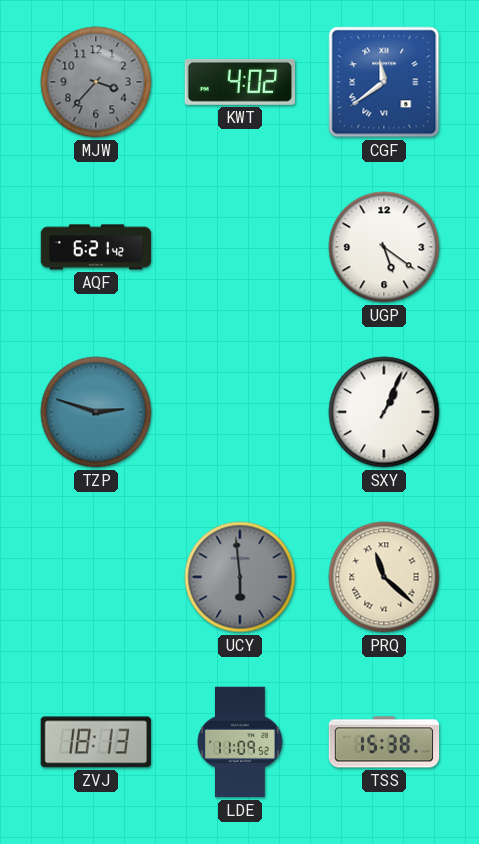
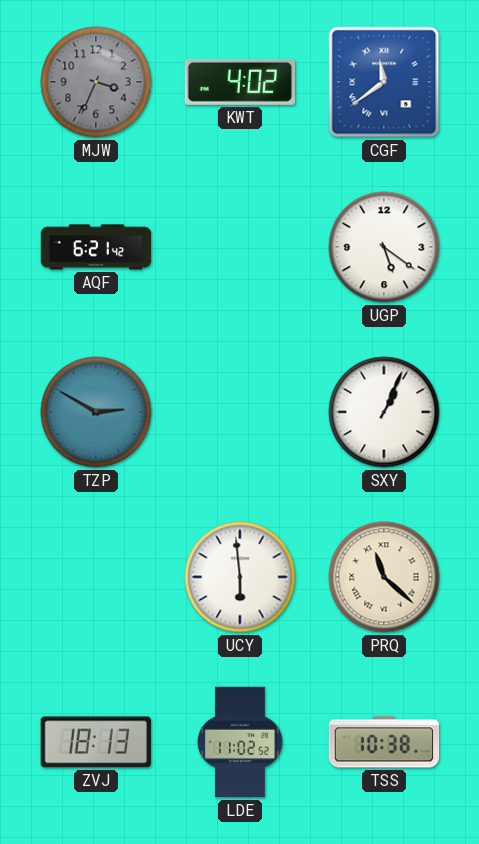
MJW: 3:37 -> 3:34 (96, 82)
TZP: 2:48 -> 2:50 (96, 412)
UCY dial: grey -> white (240, 577)
LDE: 11:09 -> 11:02 (240, 742)
TSS: 15:38 -> 10:38 (384, 742)
